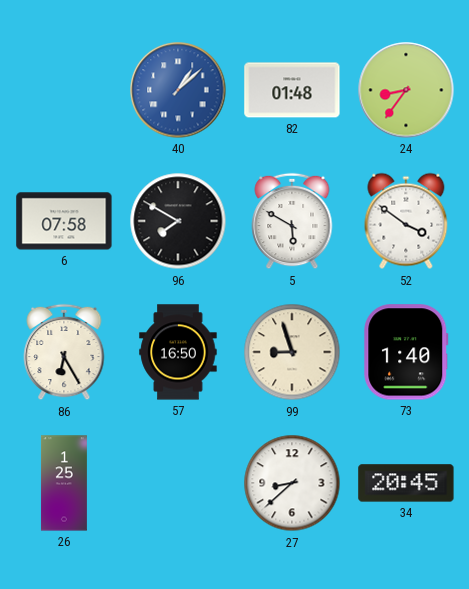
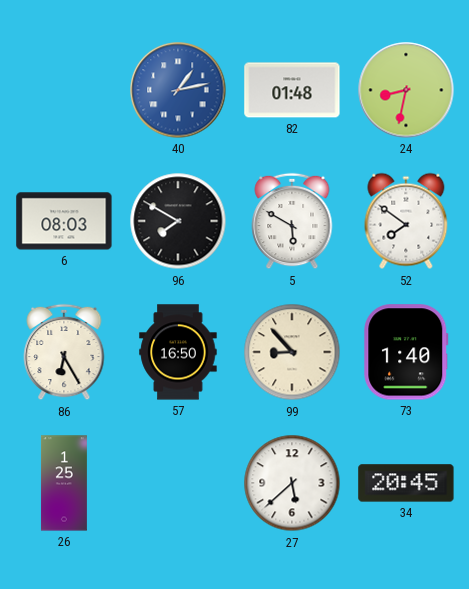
40: 1:08 -> 1:13 (178, 90)
24: 8:36 -> 8:32 (406, 90)
6: 07:58 -> 08:03 (64, 221)
52: 3:51 -> 7:51 (406, 221)
99: 8:57 -> 8:53 (292, 352)
27: 8:38 -> 5:38 (292, 483)
